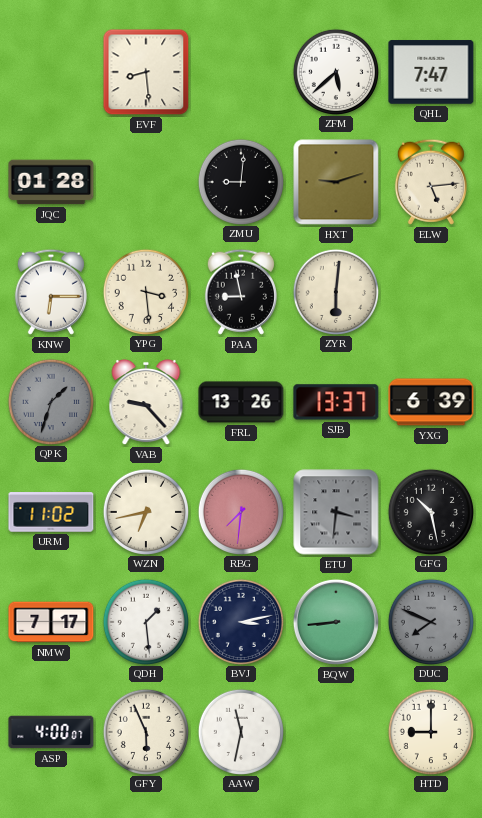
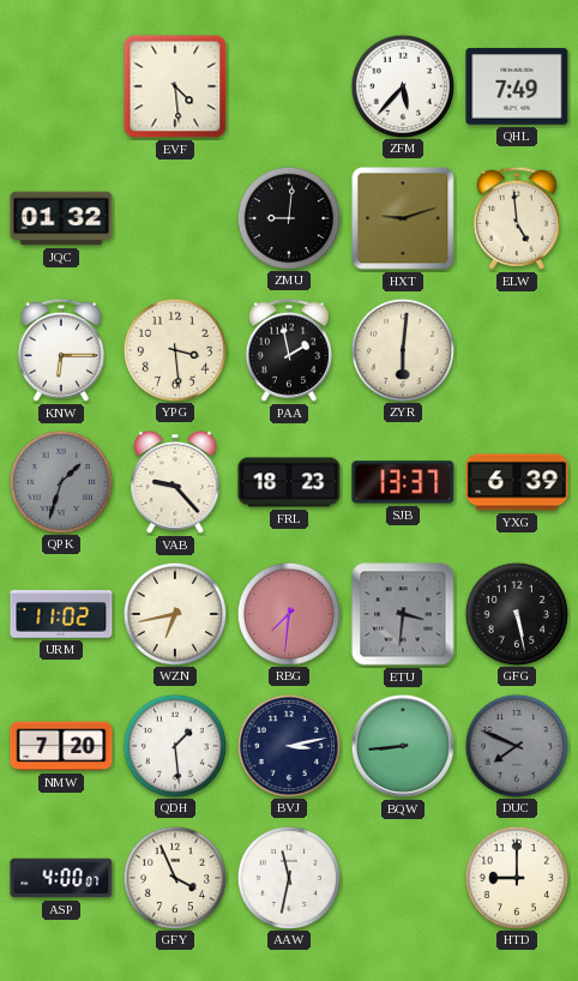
EVF: 8:29 -> 4:29 (175, 86)
ZFM: 5:38 -> 5:37 (402, 85)
QHL: 7:47 -> 7:49 (517, 86)
JQC: 01:28 -> 01:32 (61, 218)
ELW: 5:14 -> 4:59 (517, 218)
PAA: 8:58 -> 1:58 (289, 350)
FRL: 13:26 -> 18:23 (289, 482)
GFG: 10:28 -> 5:28 (516, 613)
NMW: 7:17 -> 7:20 (61, 746)
GFY: 5:56 -> 3:56 (174, 877)
